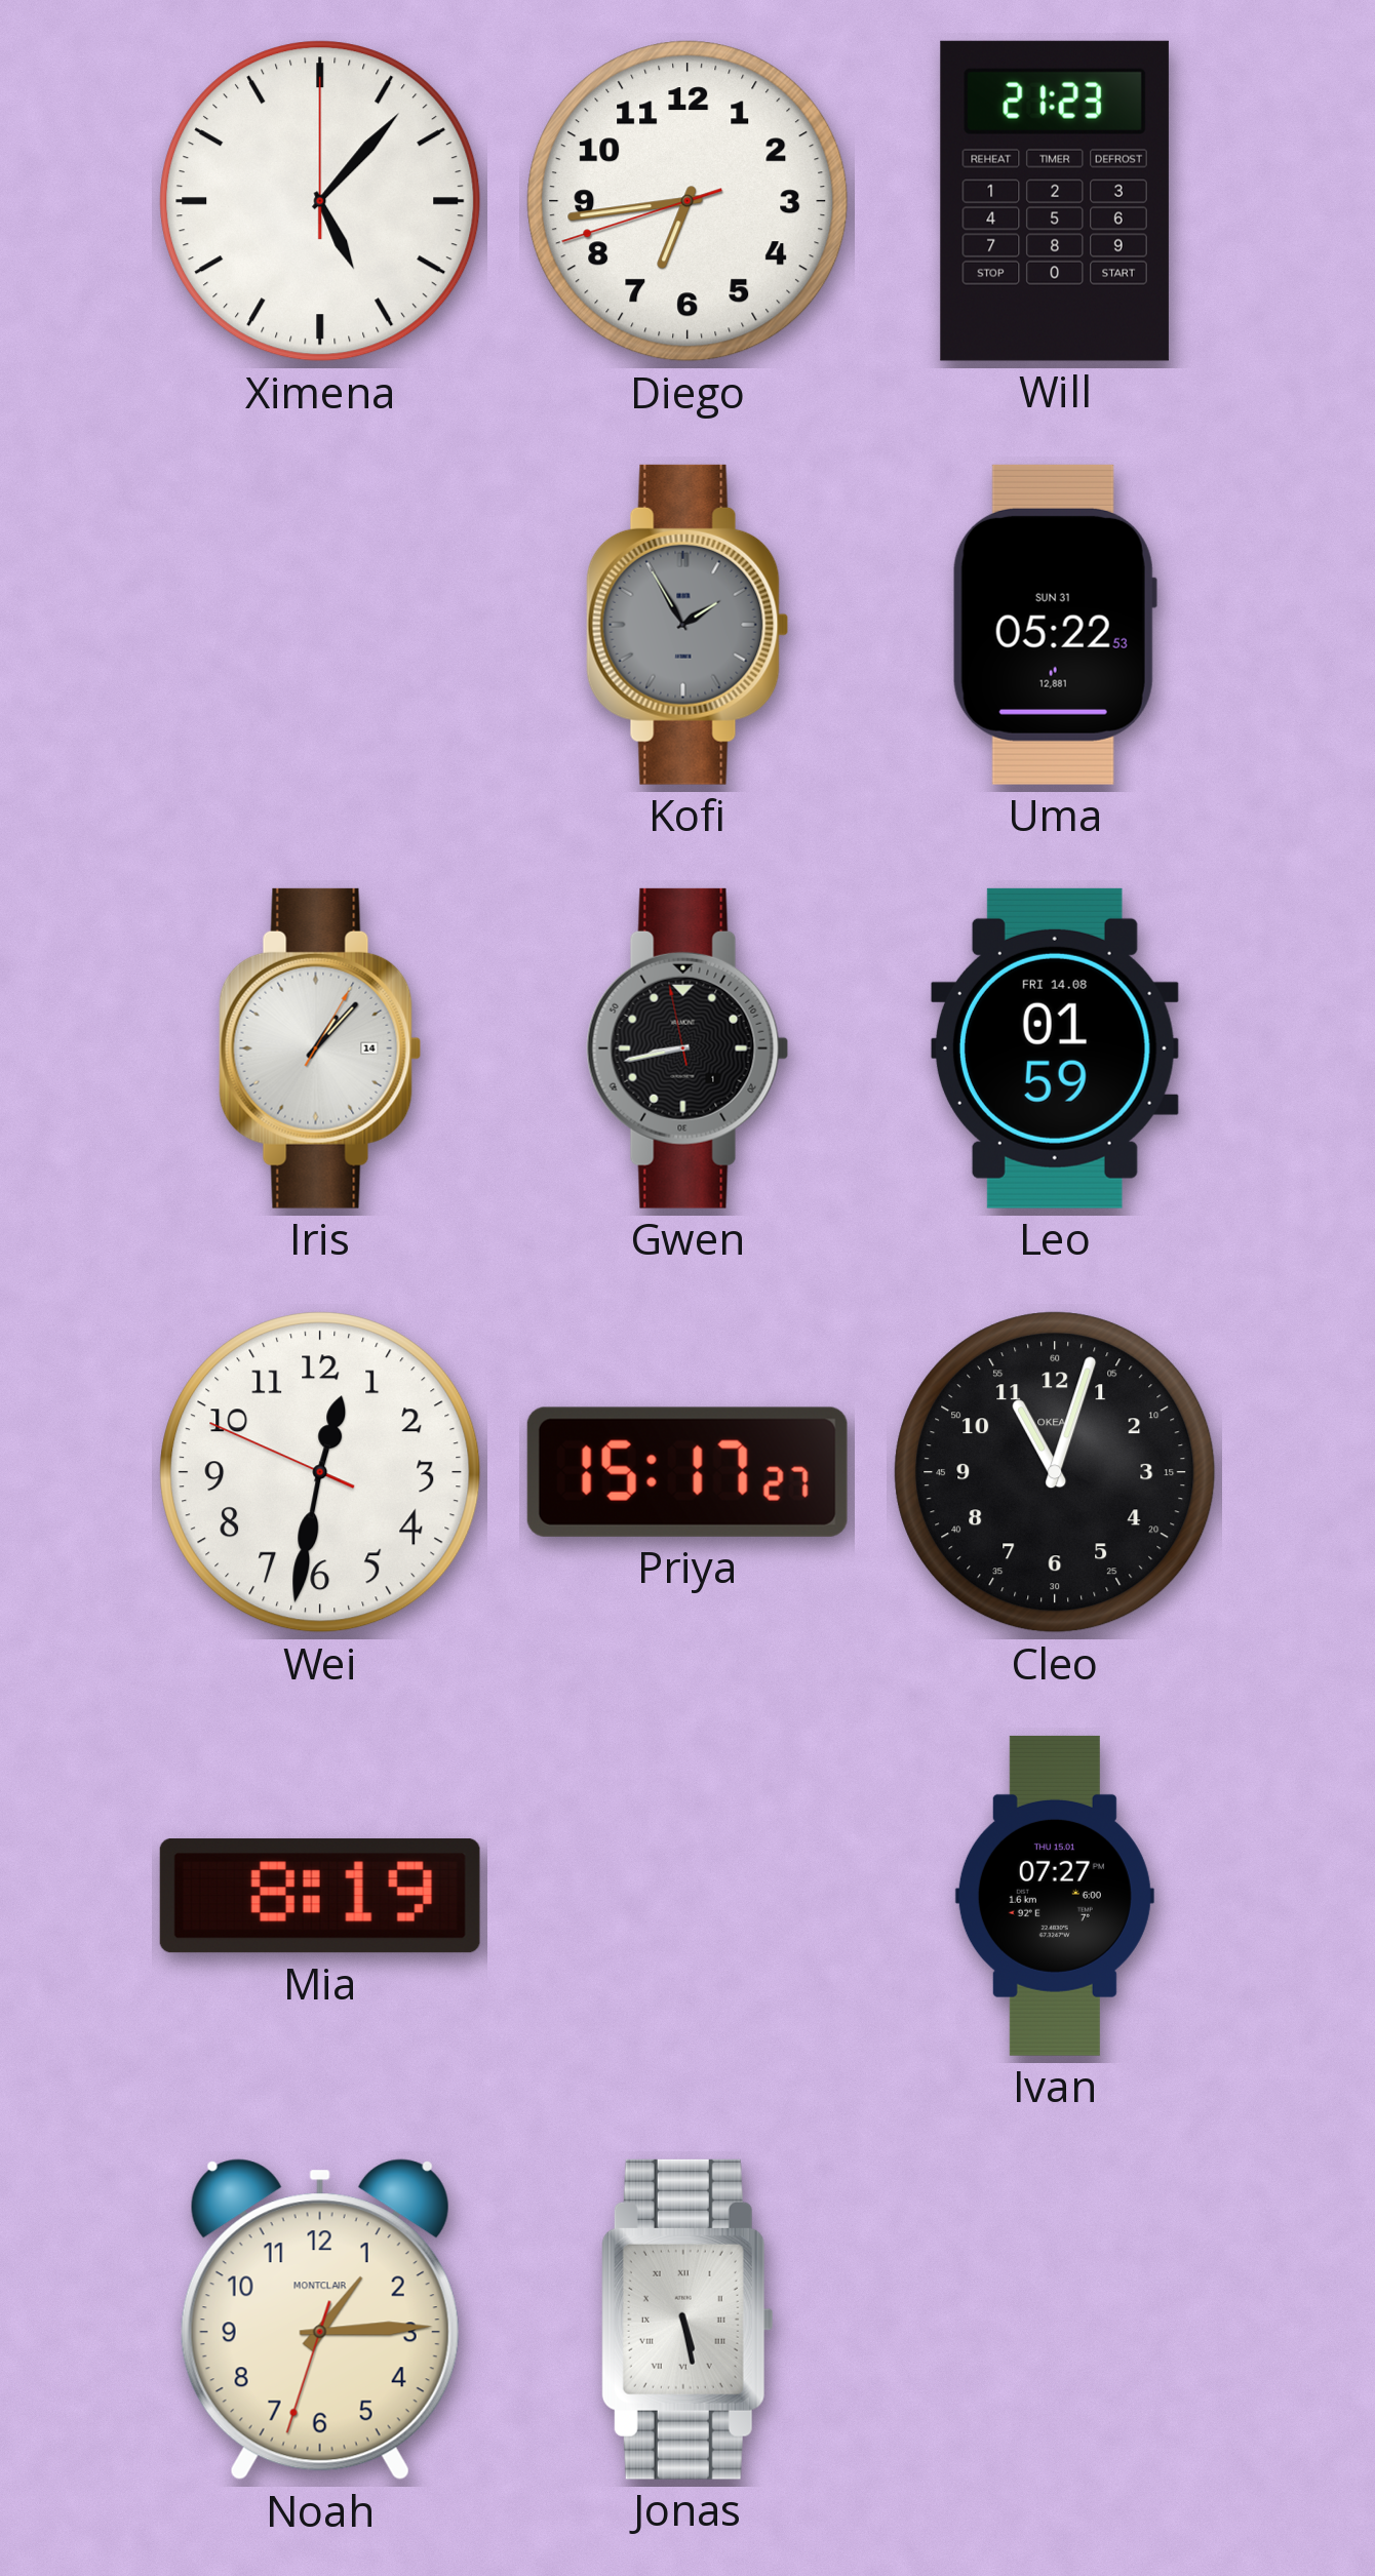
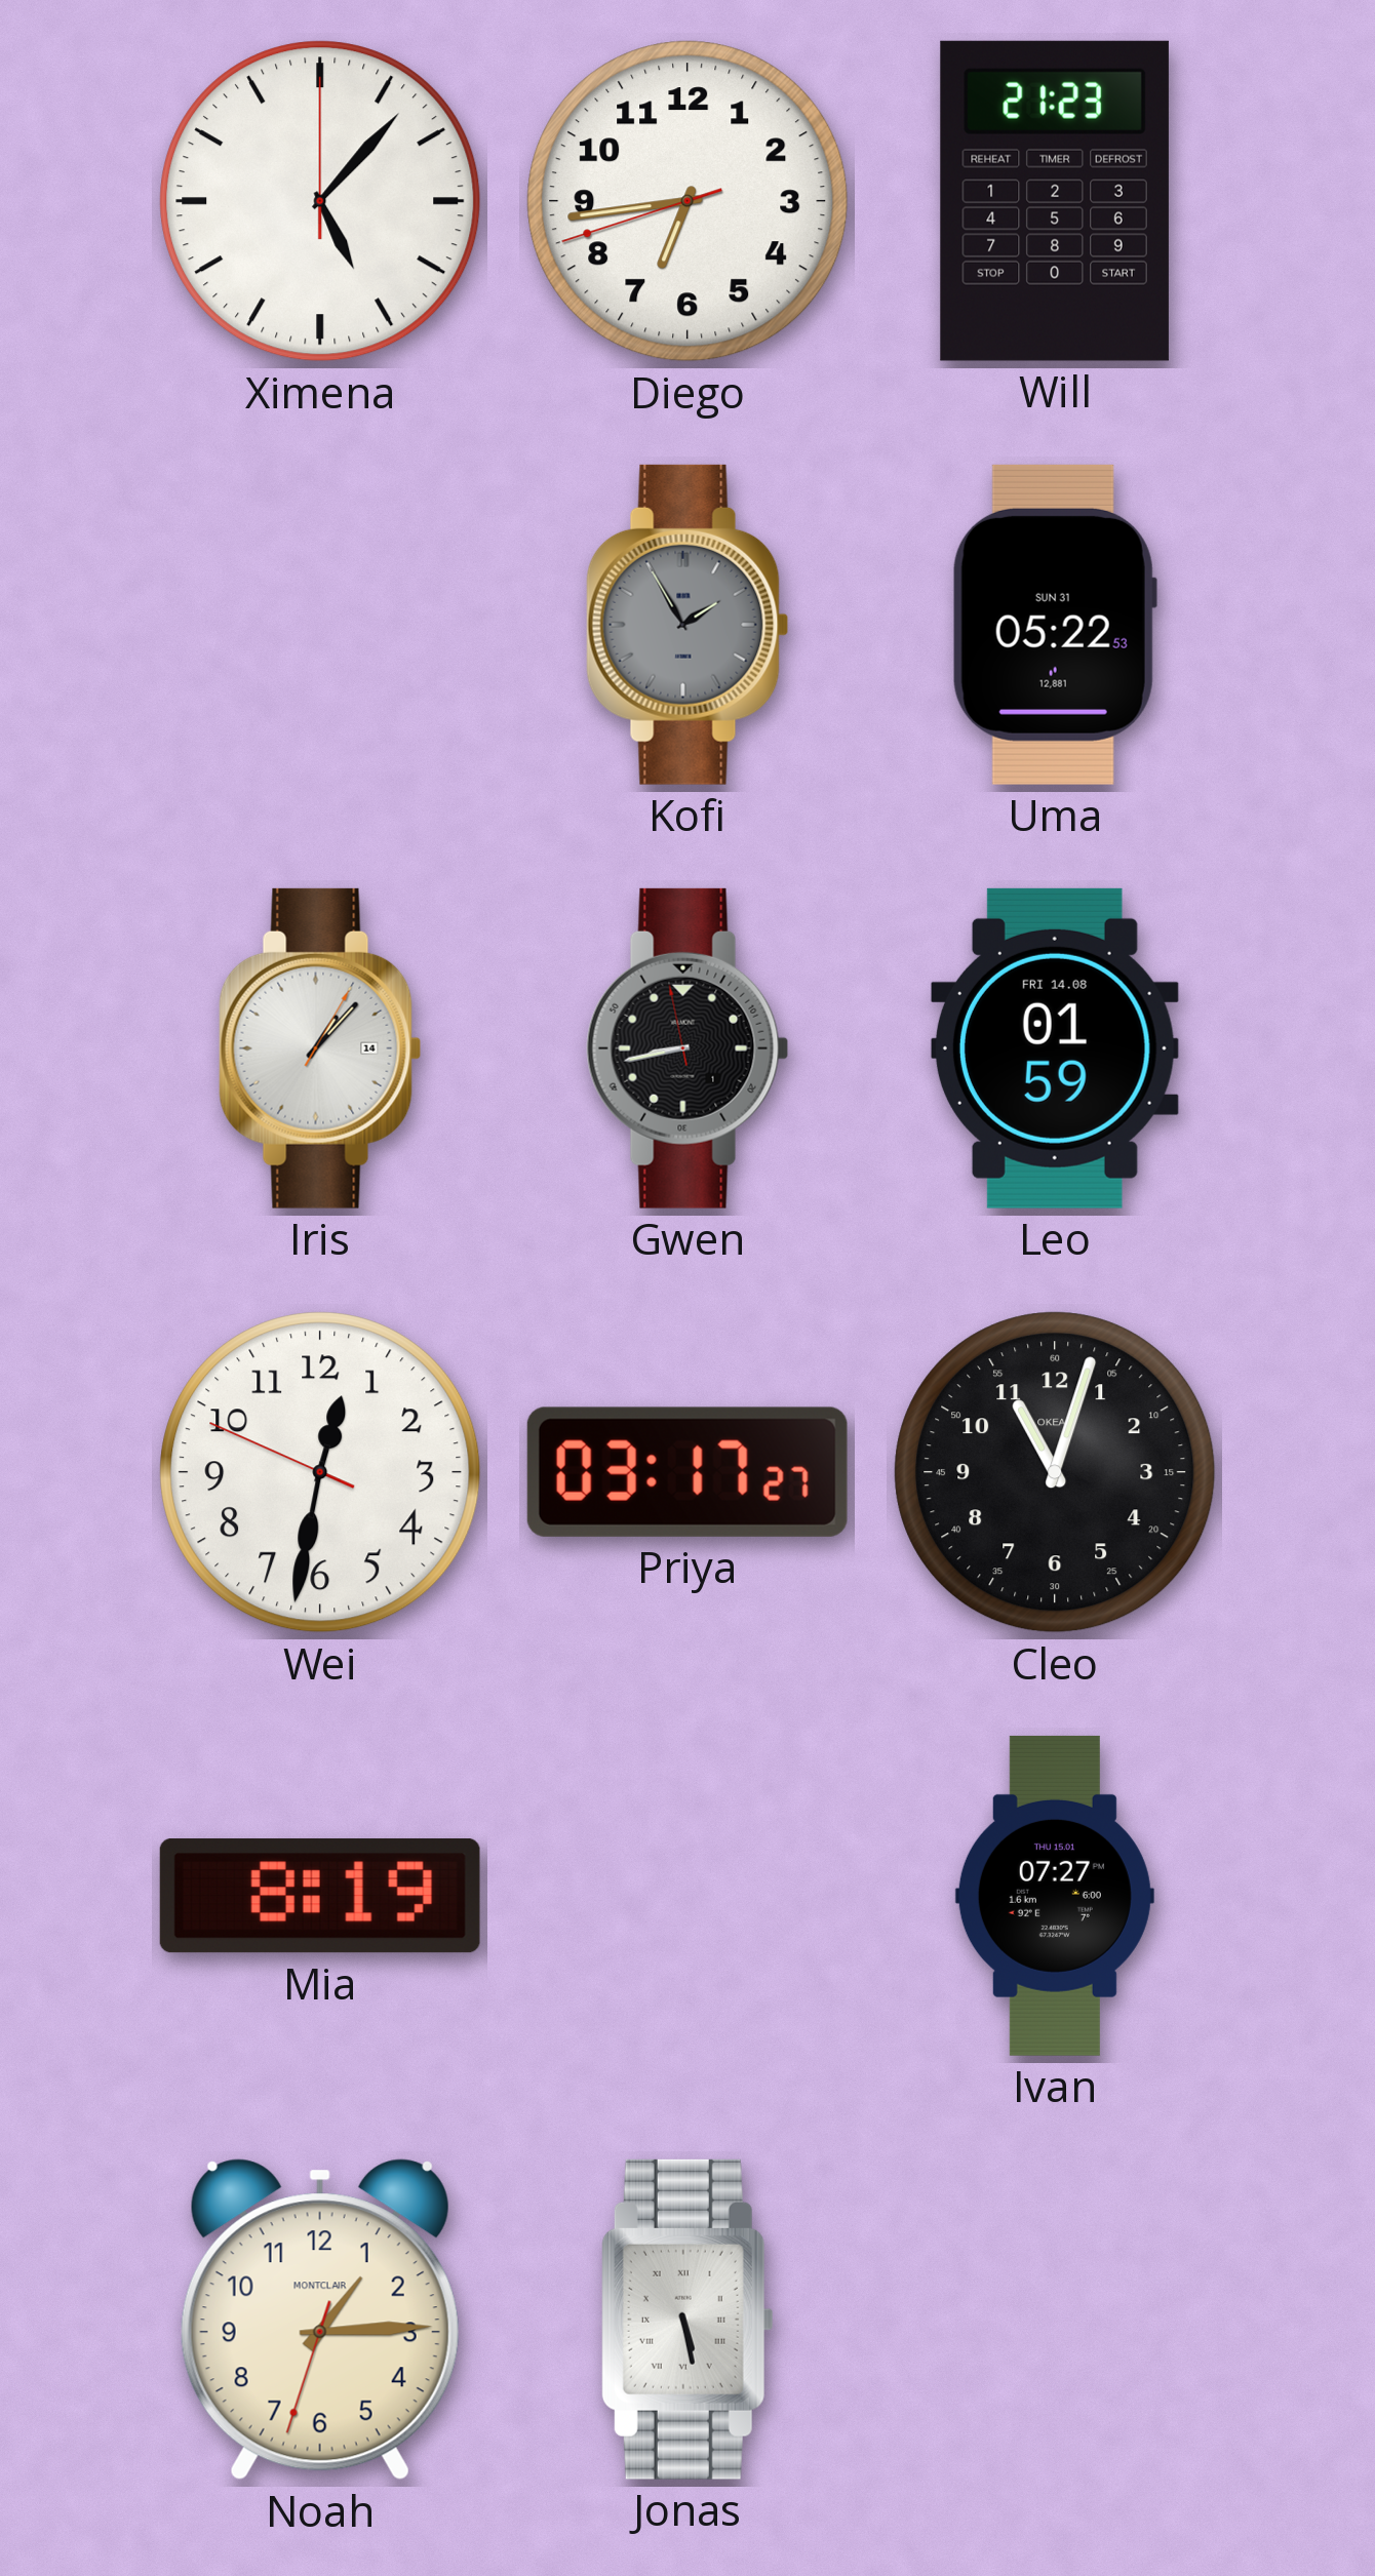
Priya: 15:17 -> 03:17 (687, 1472)
